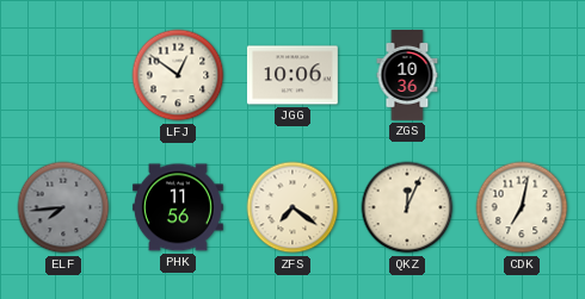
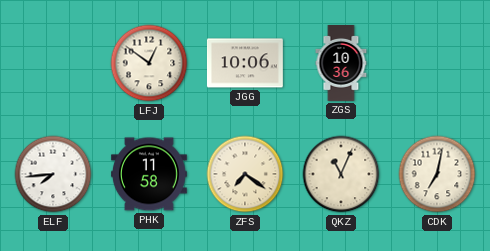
ELF dial: grey -> white (53, 174)
PHK: 11:56 -> 11:58 (149, 174)
QKZ: 12:04 -> 11:04 (341, 174)
